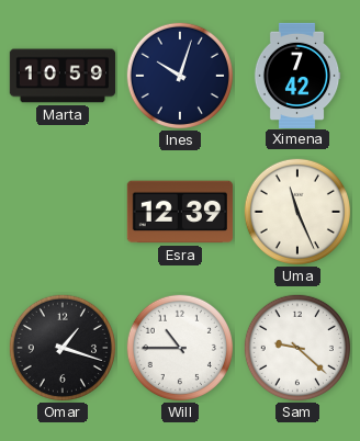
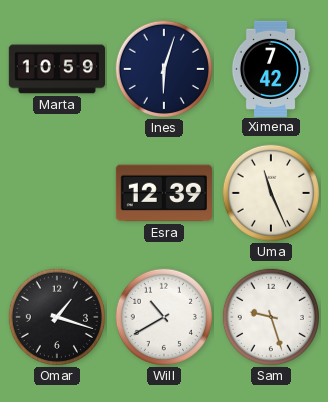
Ines: 10:03 -> 6:03 (164, 69)
Will: 10:45 -> 10:40 (164, 317)
Sam: 9:22 -> 9:27 (271, 317)
